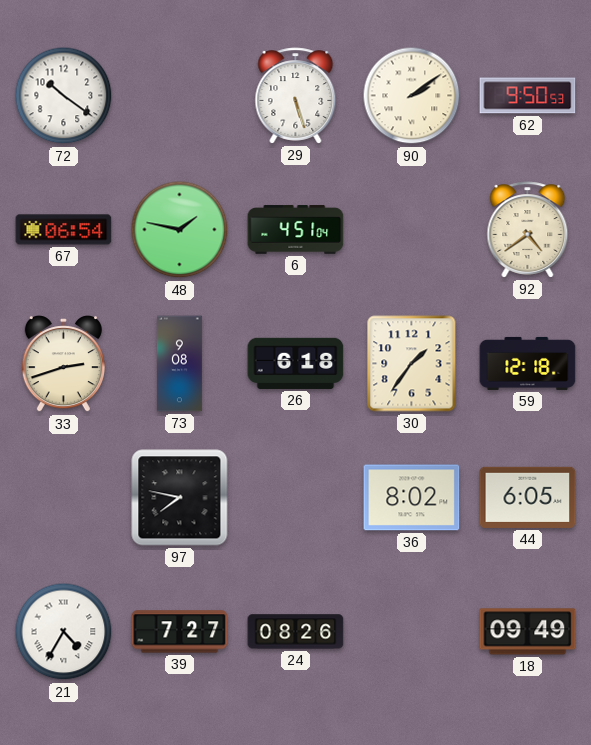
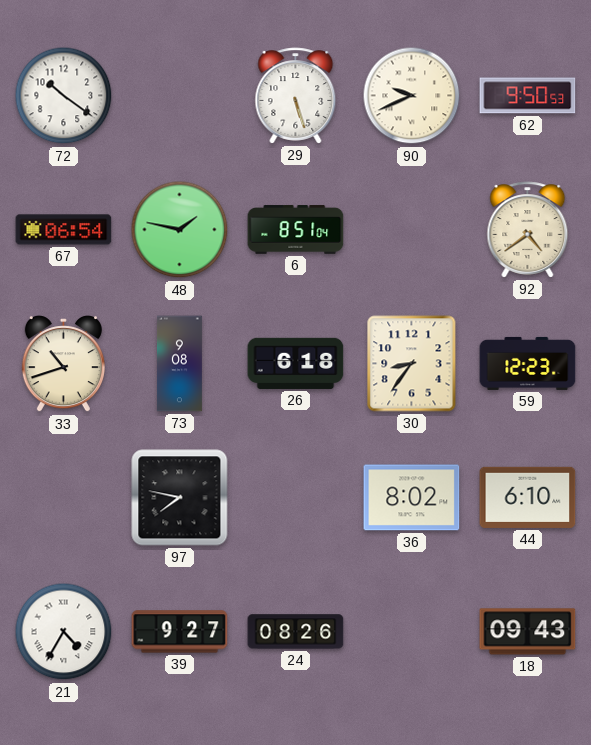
90: 2:09 -> 9:41 (412, 96)
6: 4:51 -> 8:51 (296, 230)
33: 2:42 -> 10:42 (63, 364)
30: 1:36 -> 8:36 (412, 364)
59: 12:18 -> 12:23 (528, 363)
44: 6:05 -> 6:10 (528, 497)
39: 7:27 -> 9:27 (180, 632)
18: 09:49 -> 09:43 (528, 632)
